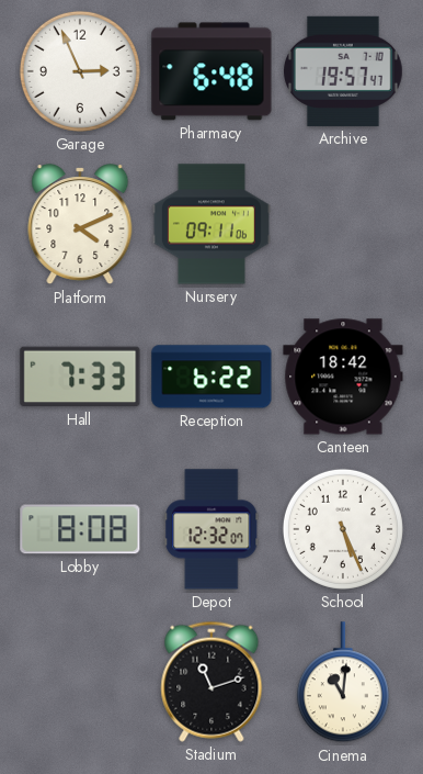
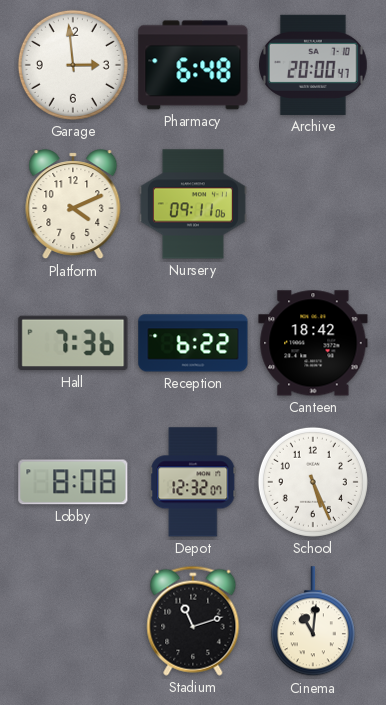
Garage: 2:56 -> 2:59 (73, 65)
Archive: 19:57 -> 20:00 (314, 65)
Hall: 7:33 -> 7:36 (73, 343)
